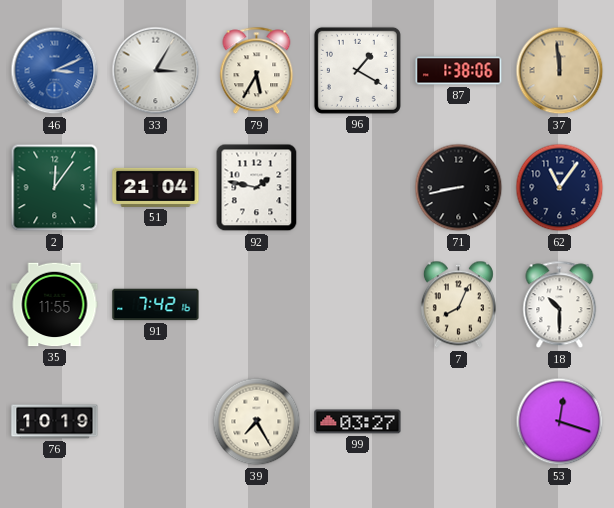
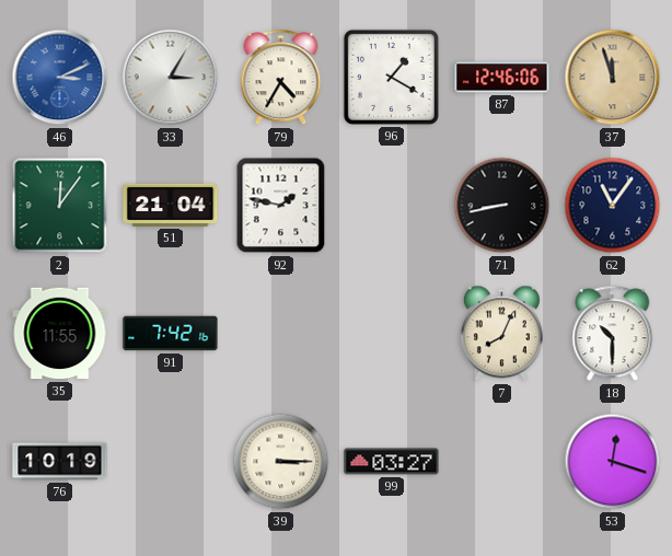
79: 5:35 -> 4:35 (281, 78)
87: 1:38 -> 12:46 (502, 78)
37: 11:59 -> 11:57 (613, 78)
39: 7:25 -> 3:15 (281, 462)
